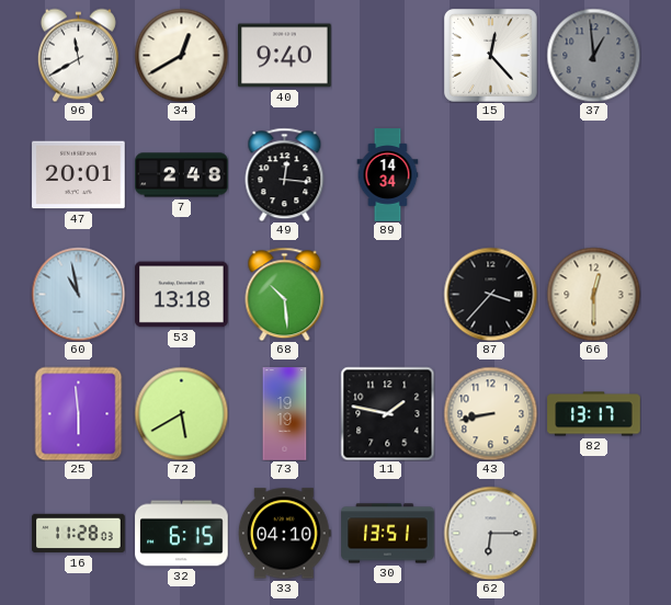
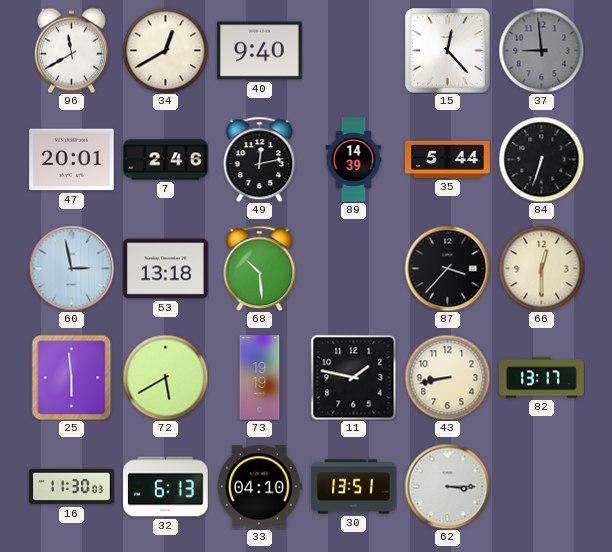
37: 12:59 -> 8:59 (541, 50)
7: 2:48 -> 2:46 (166, 160)
49: 12:16 -> 12:13 (260, 159)
89: 14:34 -> 14:39 (354, 160)
35: none -> 5:44 (448, 159)
84: none -> 6:33 (541, 159)
60: 10:58 -> 2:58 (71, 268)
16: 11:28 -> 11:30 (72, 487)
32: 6:15 -> 6:13 (166, 487)
62: 6:15 -> 3:15 (447, 486)
